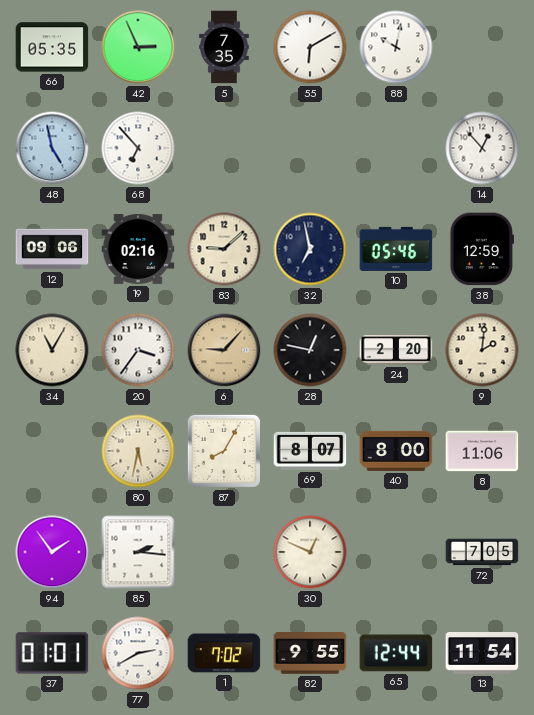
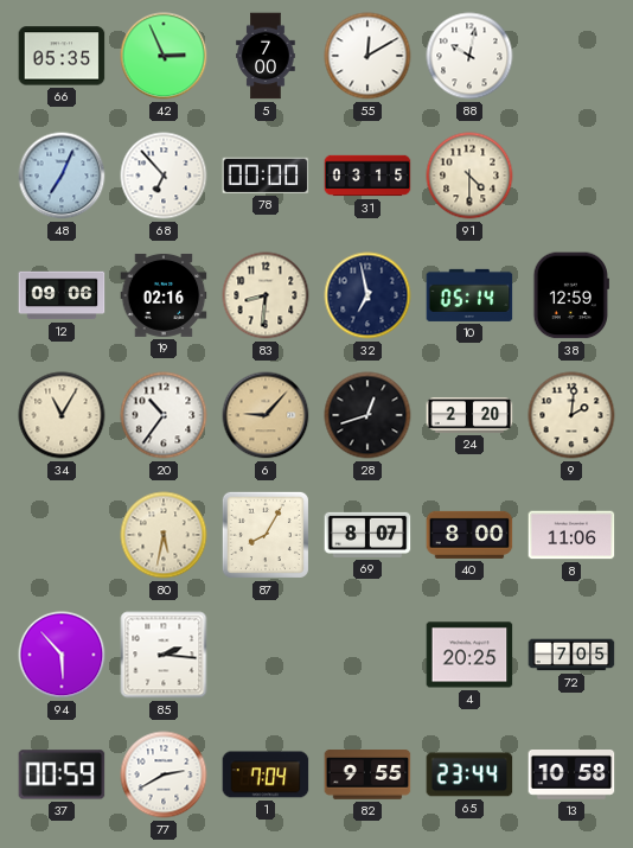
5: 7:35 -> 7:00 (266, 56)
55: 6:10 -> 12:10 (367, 56)
48: 4:58 -> 7:04 (62, 176)
78: none -> 00:00 (266, 176)
31: none -> 03:15 (367, 176)
91: none -> 4:30 (469, 176)
14: 12:53 -> none (482, 148)
83: 9:08 -> 8:31 (266, 295)
10: 05:46 -> 05:14 (469, 295)
20: 3:36 -> 10:36 (164, 415)
28: 12:47 -> 12:42 (367, 415)
94: 1:54 -> 5:53 (62, 655)
30: 12:49 -> none (310, 552)
4: none -> 20:25 (469, 655)
37: 01:01 -> 00:59 (62, 774)
1: 7:02 -> 7:04 (266, 774)
65: 12:44 -> 23:44 (469, 774)
13: 11:54 -> 10:58 (571, 776)
